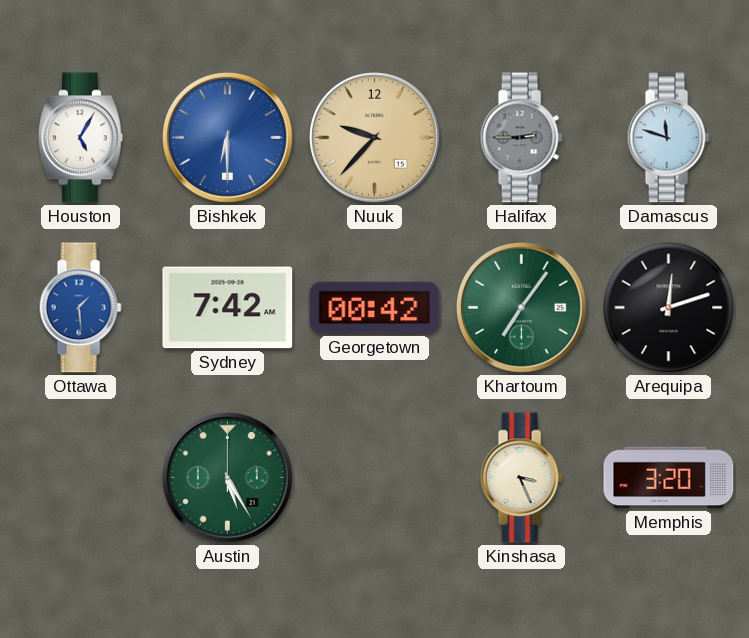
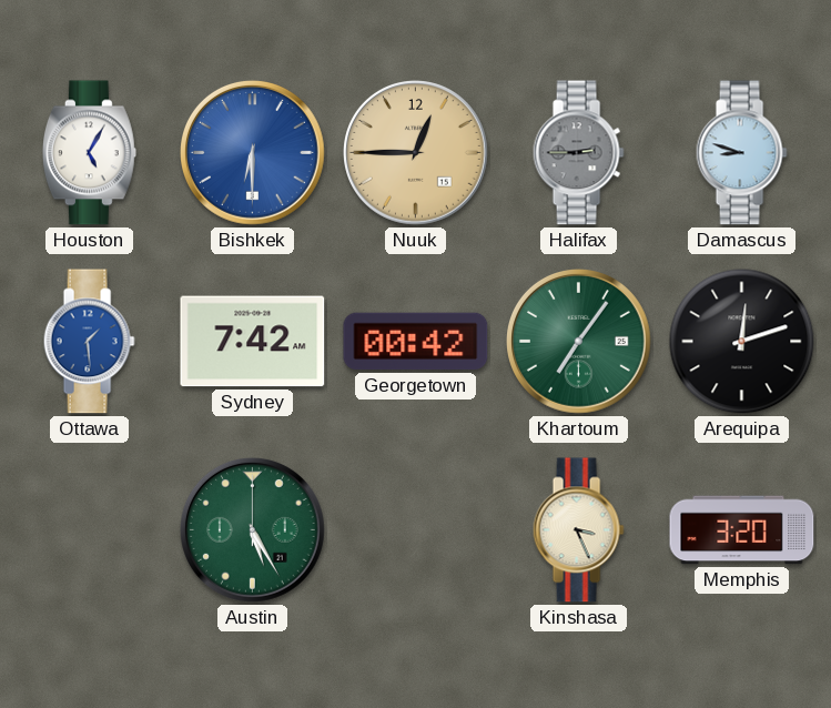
Nuuk: 9:37 -> 12:45 (416, 153)
Damascus: 11:48 -> 8:48 (741, 153)
